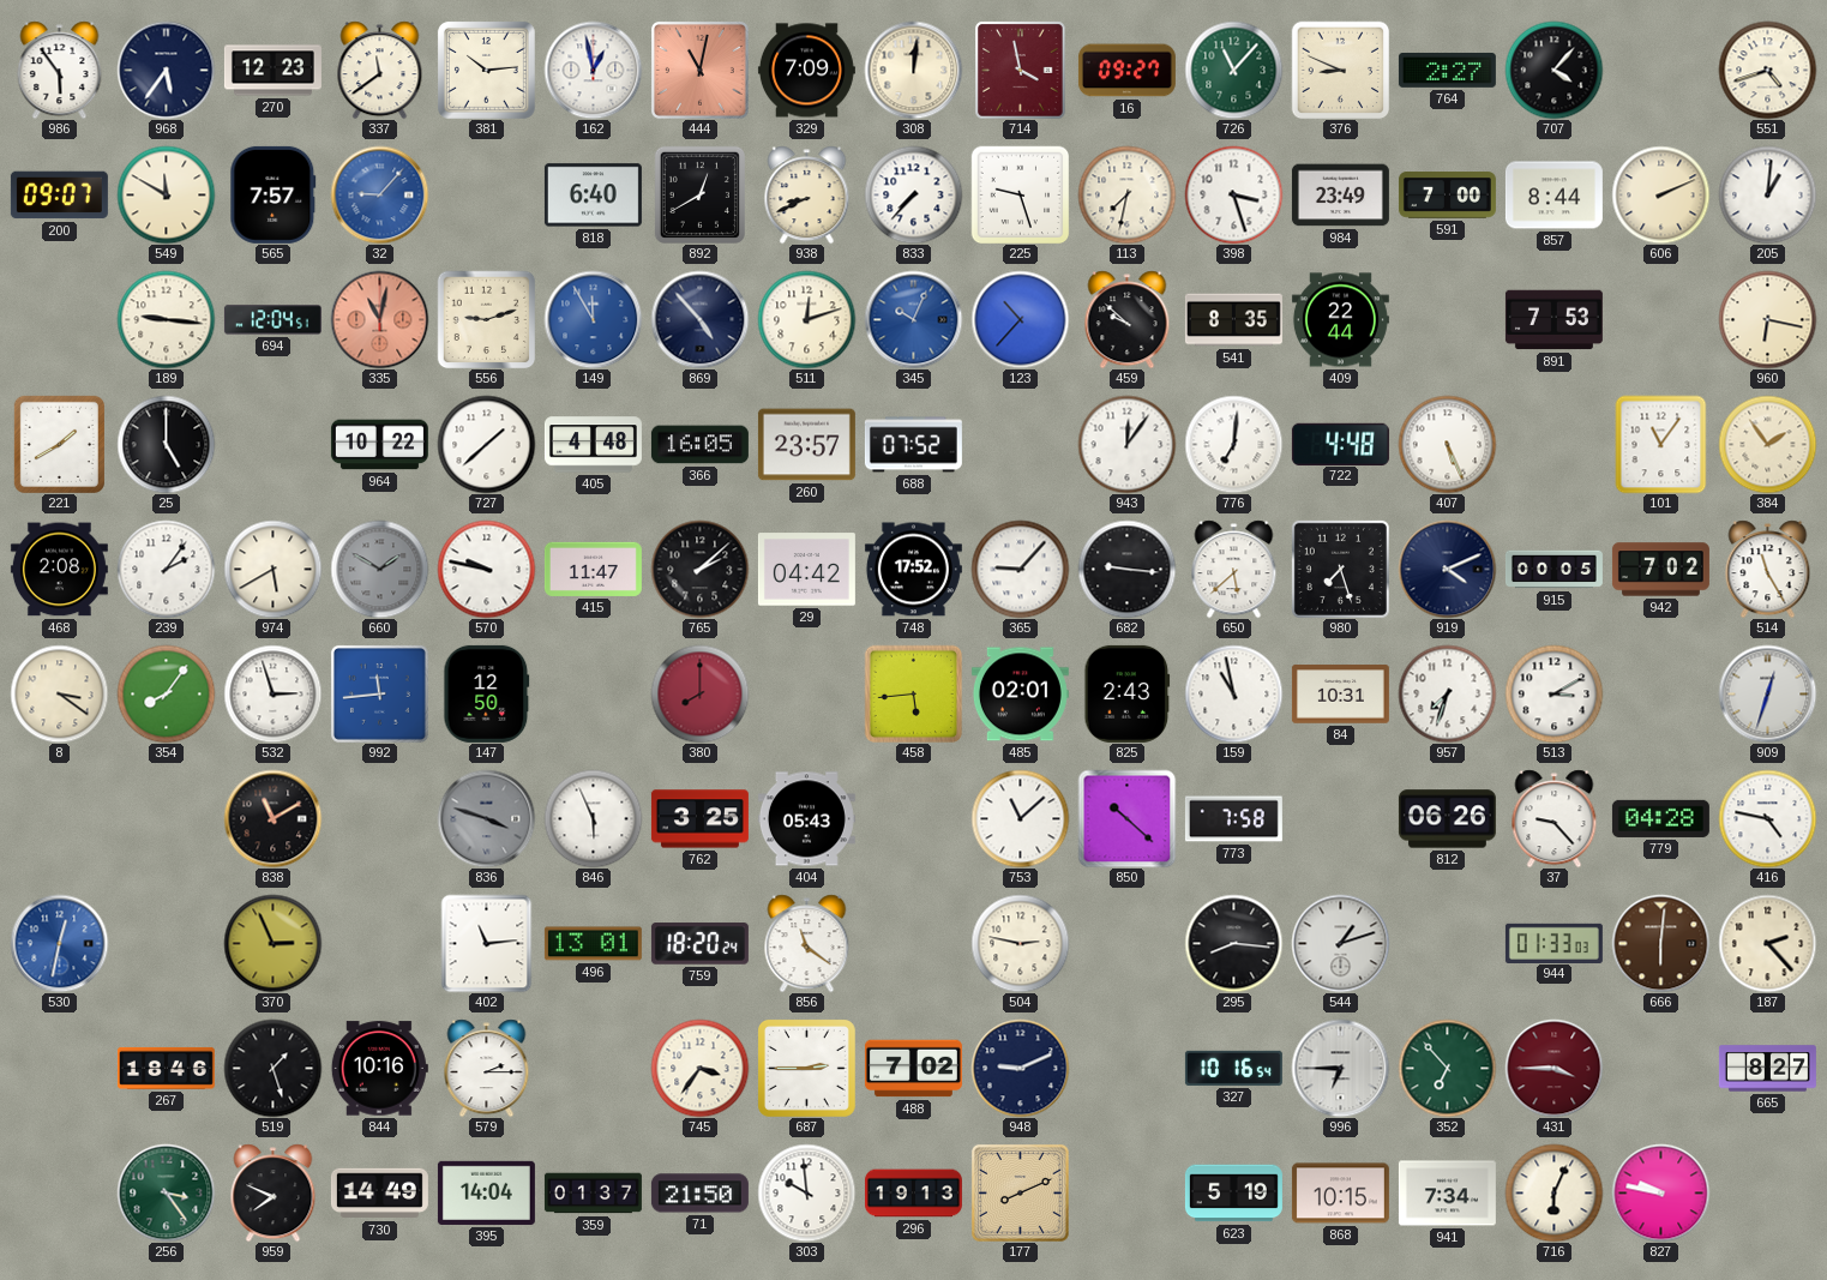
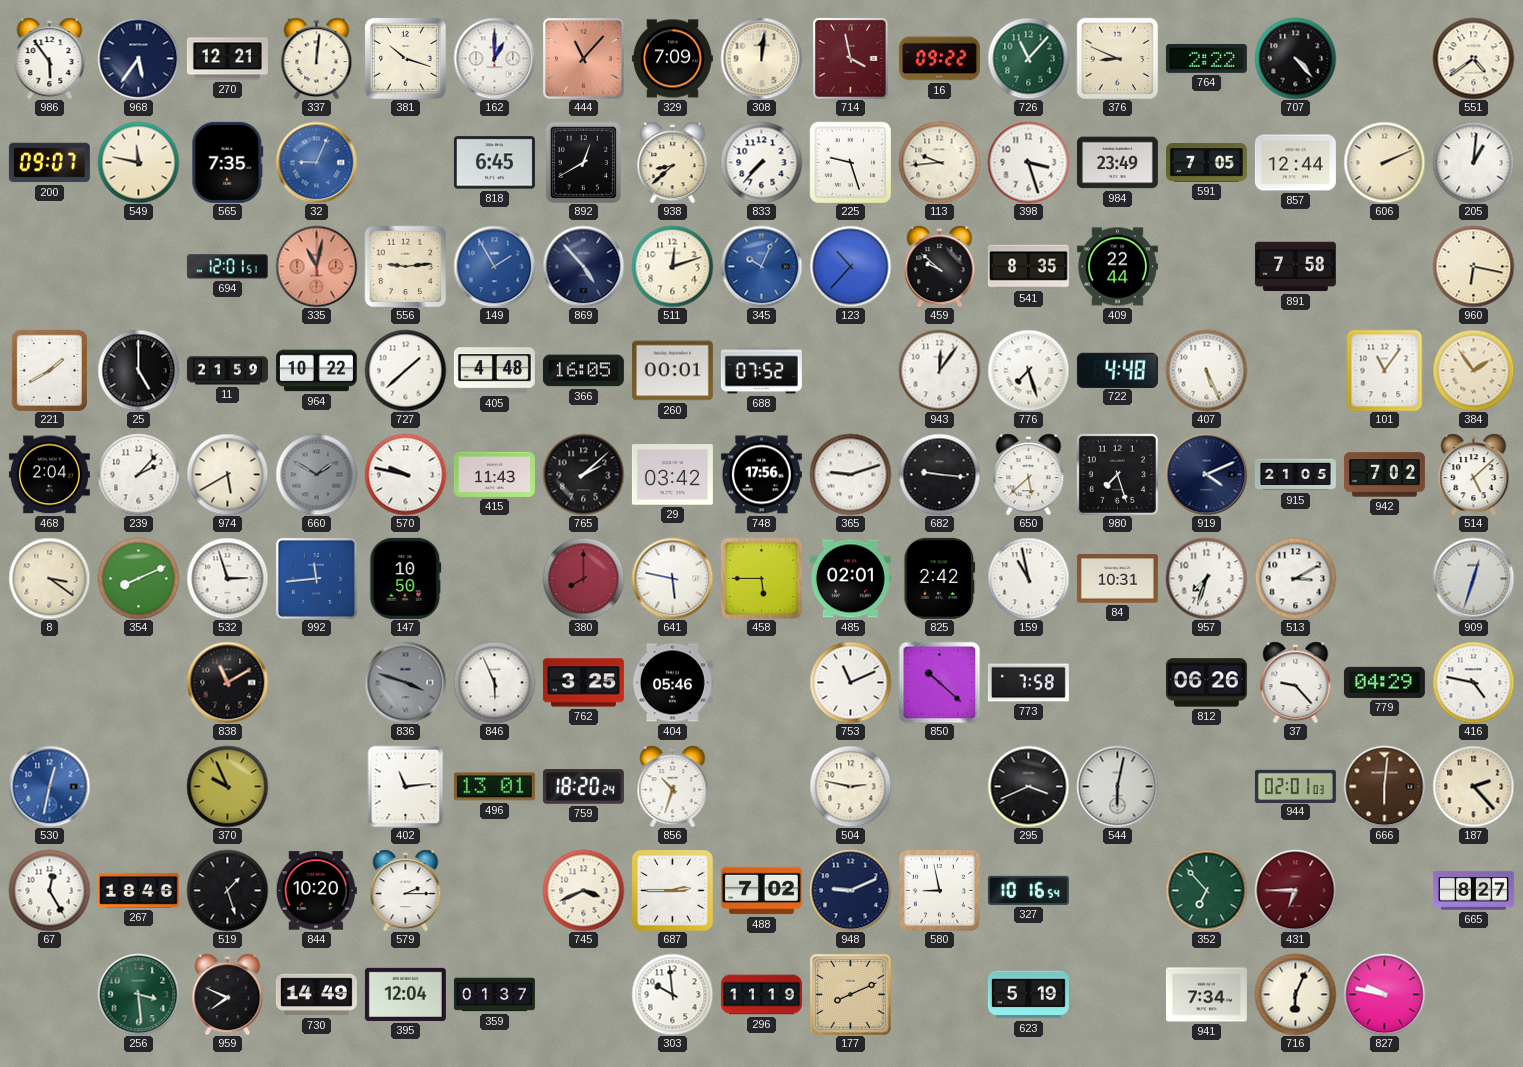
270: 12:23 -> 12:21 (227, 59)
337: 11:39 -> 12:01 (317, 58)
381: 10:14 -> 10:18 (405, 58)
162: 12:58 -> 1:00 (494, 58)
444: 11:02 -> 11:07 (583, 58)
16: 09:27 -> 09:22 (939, 59)
764: 2:27 -> 2:22 (1206, 58)
707: 4:07 -> 4:23 (1295, 58)
551: 4:42 -> 4:39 (1473, 58)
549: 11:50 -> 11:47 (138, 162)
565: 7:57 -> 7:35 (228, 162)
32: 9:07 -> 9:04 (316, 162)
818: 6:40 -> 6:45 (494, 163)
938: 8:41 -> 8:38 (673, 162)
113: 7:32 -> 9:44 (939, 162)
591: 7:00 -> 7:05 (1206, 163)
857: 8:44 -> 12:44 (1295, 163)
189: 9:16 -> none (166, 319)
694: 12:04 -> 12:01 (227, 267)
556: 9:12 -> 9:14 (405, 266)
149: 11:55 -> 1:55 (494, 266)
891: 7:53 -> 7:58 (1295, 267)
11: none -> 21:59 (227, 371)
260: 23:57 -> 00:01 (672, 371)
776: 7:01 -> 7:27 (1028, 370)
468: 2:08 -> 2:04 (49, 475)
239: 2:06 -> 2:07 (138, 474)
415: 11:47 -> 11:43 (494, 474)
29: 04:42 -> 03:42 (672, 475)
748: 17:52 -> 17:56 (761, 475)
365: 9:07 -> 9:12 (850, 474)
915: 00:05 -> 21:05 (1295, 475)
514: 11:25 -> 5:08 (1474, 474)
354: 8:06 -> 8:11 (138, 578)
147: 12:50 -> 10:50 (406, 578)
641: none -> 5:47 (672, 578)
458: 5:44 -> 5:45 (761, 578)
825: 2:43 -> 2:42 (940, 578)
404: 05:43 -> 05:46 (672, 683)
753: 11:08 -> 11:11 (850, 682)
779: 04:28 -> 04:29 (1384, 682)
370: 2:56 -> 9:56 (227, 786)
856: 11:21 -> 10:33 (673, 786)
295: 8:16 -> 3:41 (1028, 786)
544: 1:12 -> 6:02 (1117, 786)
944: 01:33 -> 02:01 (1295, 786)
67: none -> 12:25 (49, 890)
844: 10:16 -> 10:20 (316, 891)
745: 3:36 -> 3:41 (583, 890)
580: none -> 8:58 (939, 890)
996: 6:45 -> none (1340, 1068)
431: 3:45 -> 6:45 (1295, 890)
256: 3:24 -> 3:29 (138, 994)
395: 14:04 -> 12:04 (405, 994)
71: 21:50 -> none (699, 1194)
296: 19:13 -> 11:19 (761, 995)
868: 10:15 -> none (1340, 1194)
